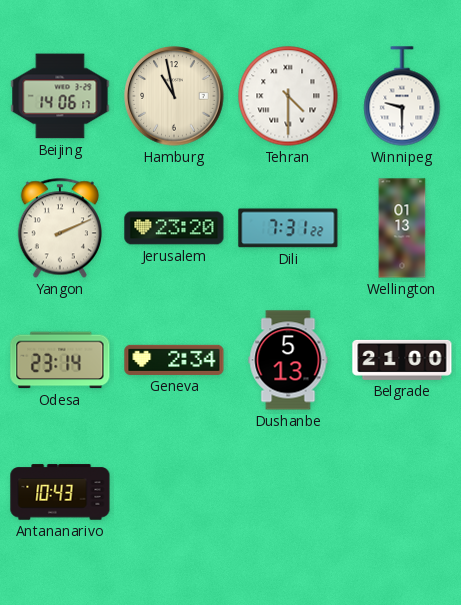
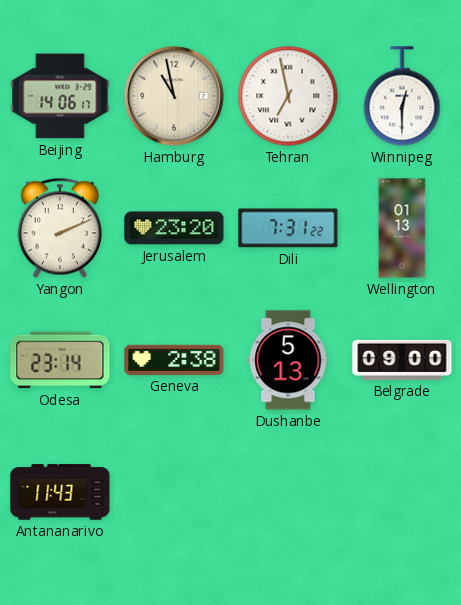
Tehran: 4:30 -> 6:58 (288, 96)
Winnipeg: 9:30 -> 12:30 (402, 96)
Geneva: 2:34 -> 2:38 (174, 360)
Belgrade: 21:00 -> 09:00 (402, 360)
Antananarivo: 10:43 -> 11:43 (60, 492)
